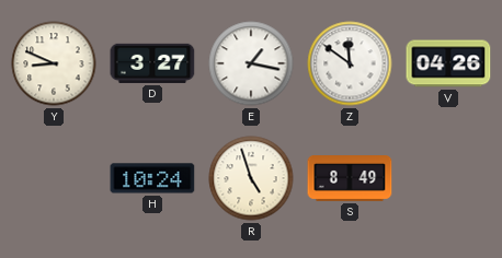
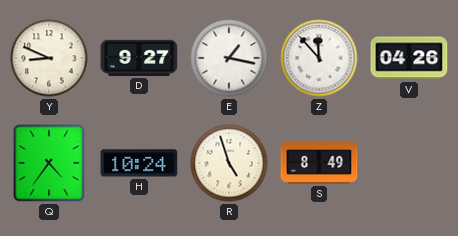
D: 3:27 -> 9:27 (139, 58)
Z: 11:51 -> 11:53 (319, 58)
Q: none -> 4:36 (49, 163)
